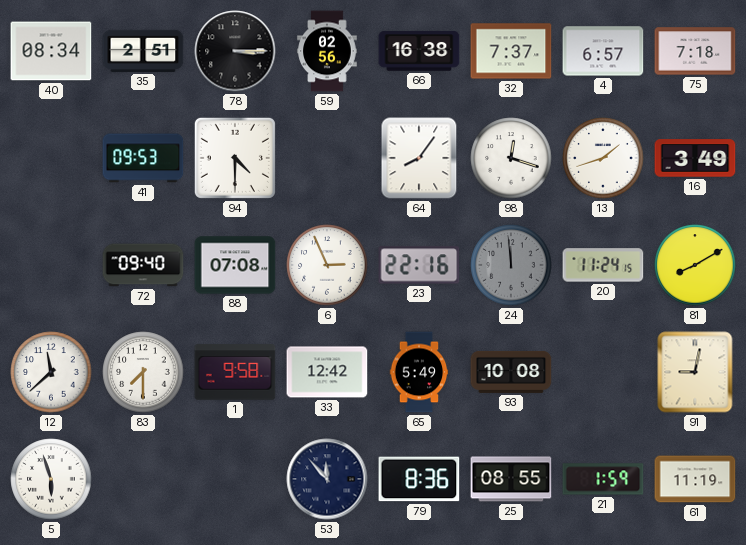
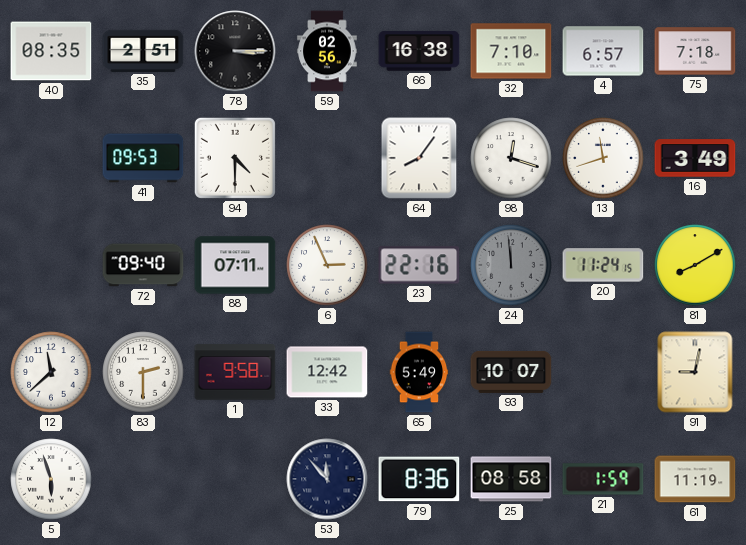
40: 08:34 -> 08:35 (51, 51)
32: 7:37 -> 7:10 (511, 51)
13: 1:42 -> 11:42 (603, 158)
88: 07:08 -> 07:11 (235, 265)
83: 7:30 -> 2:30 (143, 372)
93: 10:08 -> 10:07 (511, 372)
25: 08:55 -> 08:58 (511, 479)
